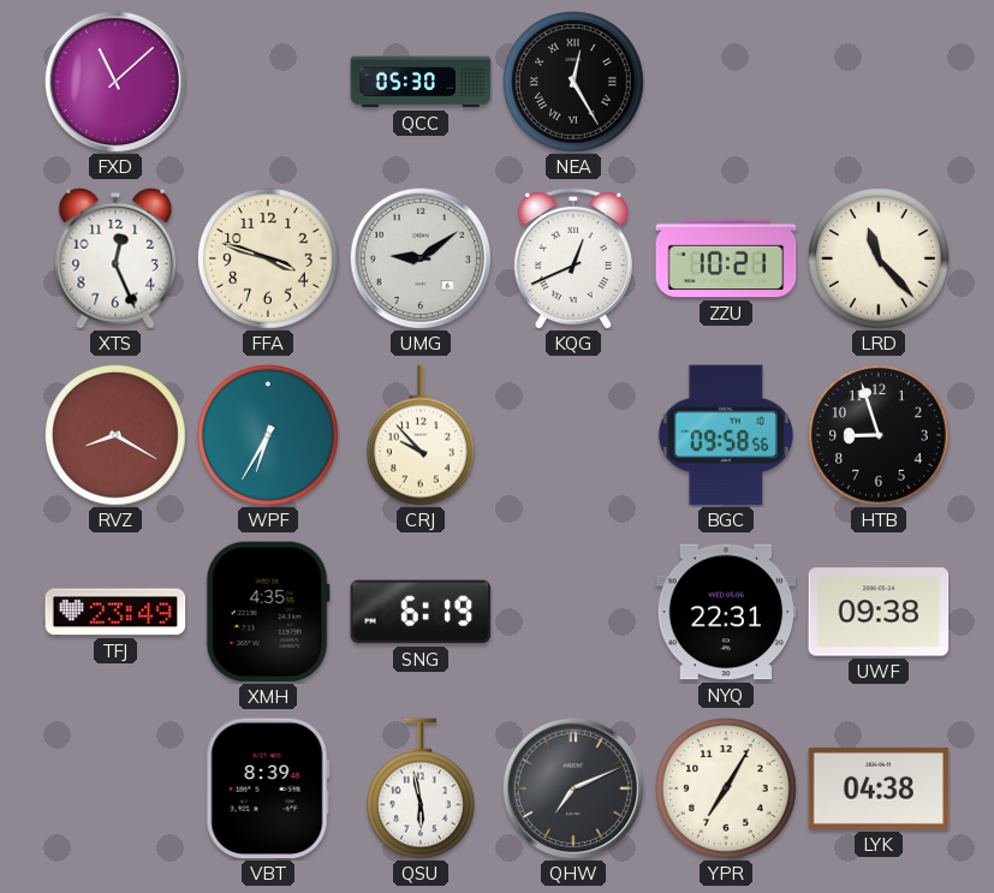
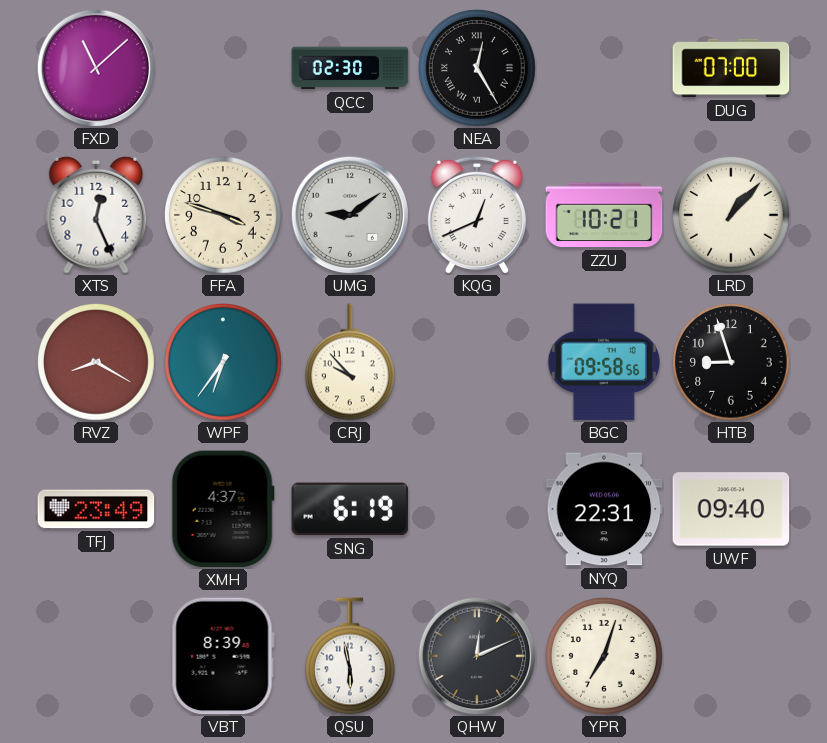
QCC: 05:30 -> 02:30 (350, 68)
DUG: none -> 07:00 (731, 68)
LRD: 11:23 -> 1:07 (732, 216)
WPF: 6:35 -> 6:36 (224, 363)
XMH: 4:35 -> 4:37 (223, 509)
UWF: 09:38 -> 09:40 (731, 509)
QHW: 7:11 -> 12:11 (477, 656)
YPR: 7:05 -> 7:03 (605, 657)
LYK: 04:38 -> none (879, 788)
